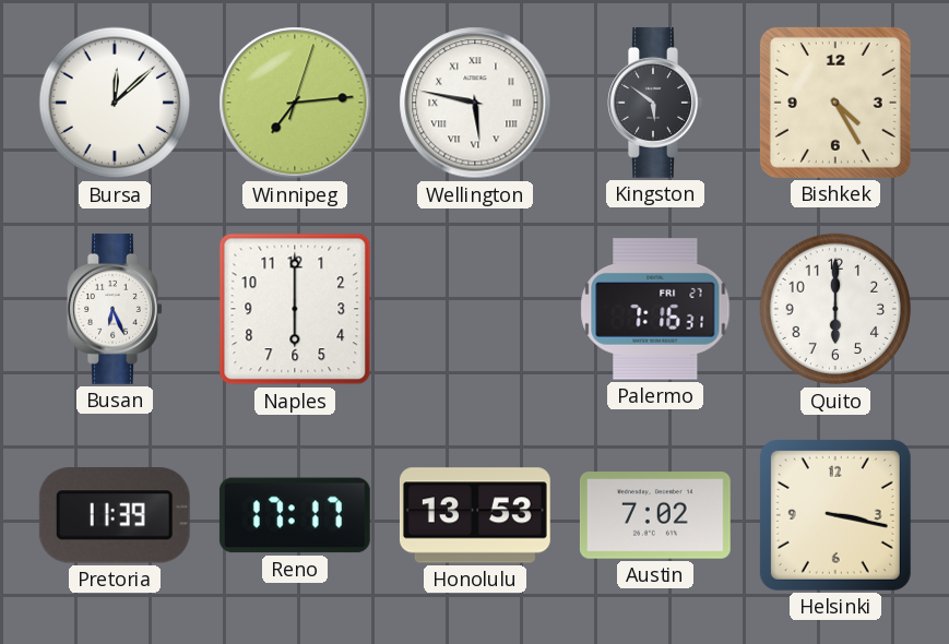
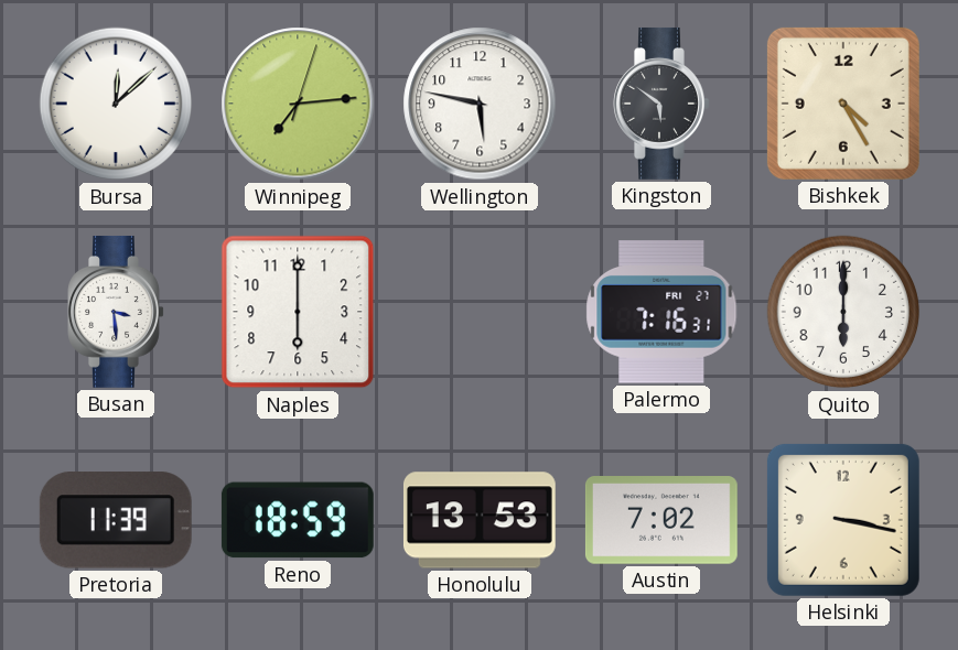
Wellington numerals: Roman -> Arabic (480, 104)
Busan: 6:26 -> 3:29 (116, 312)
Reno: 17:17 -> 18:59 (298, 520)
